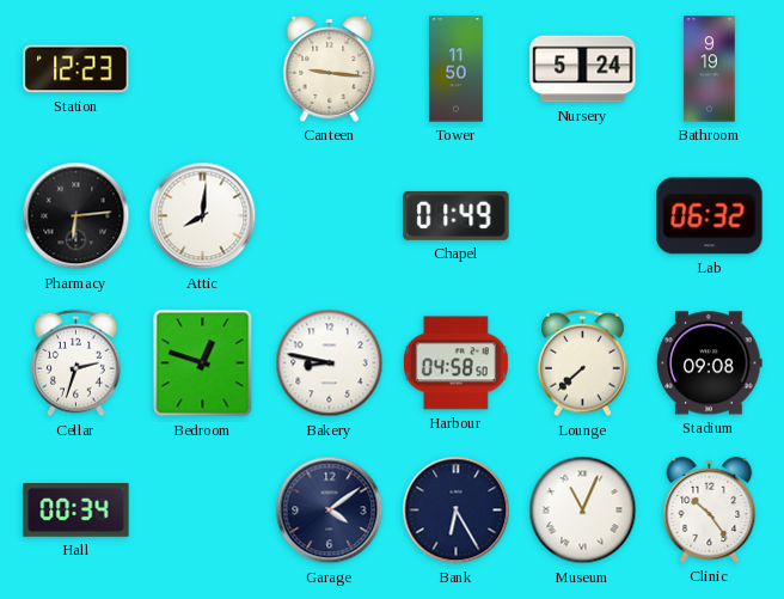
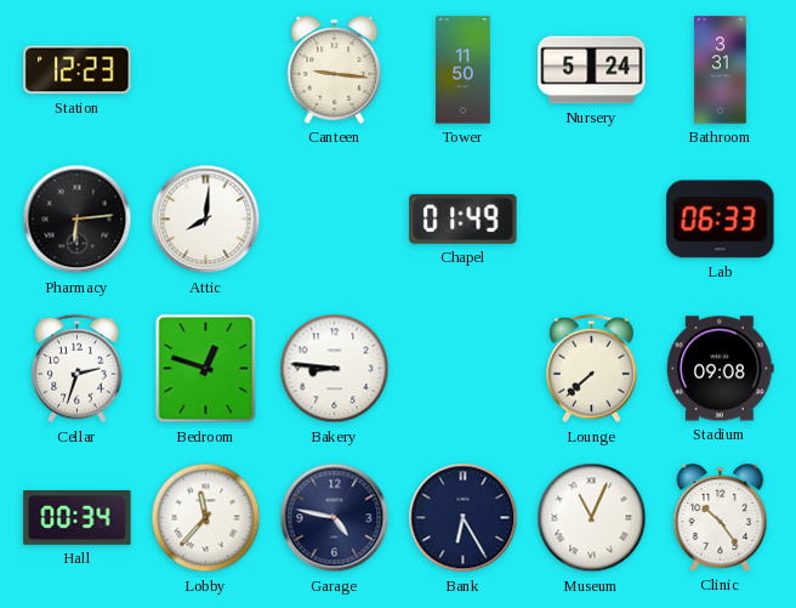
Bathroom: 9:19 -> 3:31 (721, 70)
Lab: 06:32 -> 06:33 (721, 220)
Bakery: 8:47 -> 8:46 (335, 369)
Harbour: 04:58 -> none (455, 363)
Lobby: none -> 11:37 (206, 518)
Garage: 4:09 -> 4:47 (335, 518)
